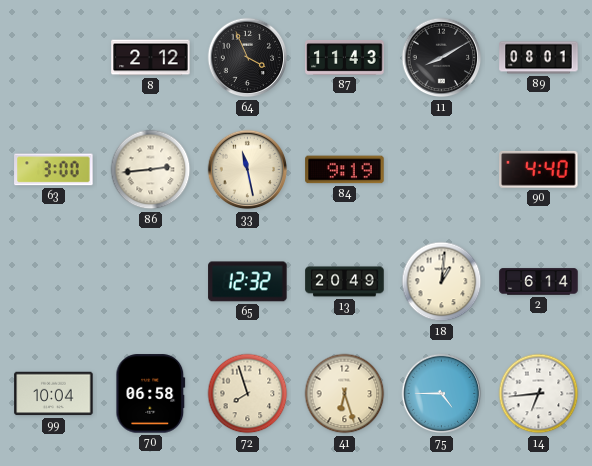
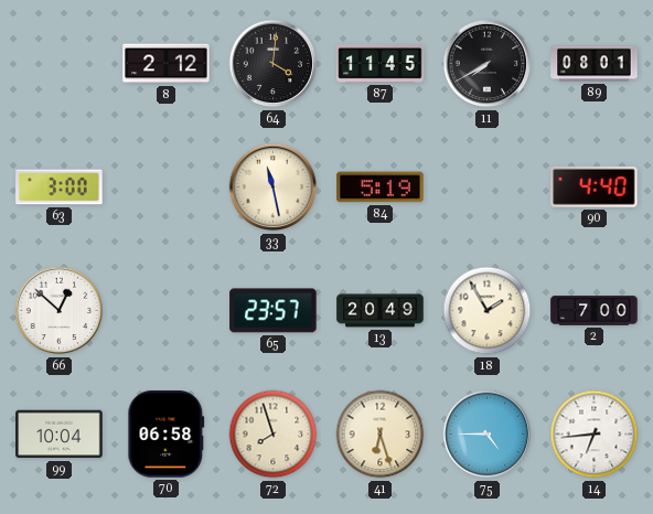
64: 3:56 -> 4:01 (274, 64)
87: 11:43 -> 11:45 (381, 63)
11: 8:10 -> 7:40 (488, 64)
86: 2:44 -> none (151, 170)
84: 9:19 -> 5:19 (381, 188)
66: none -> 12:52 (60, 311)
65: 12:32 -> 23:57 (274, 311)
18: 1:01 -> 1:55 (488, 311)
2: 6:14 -> 7:00 (595, 311)
